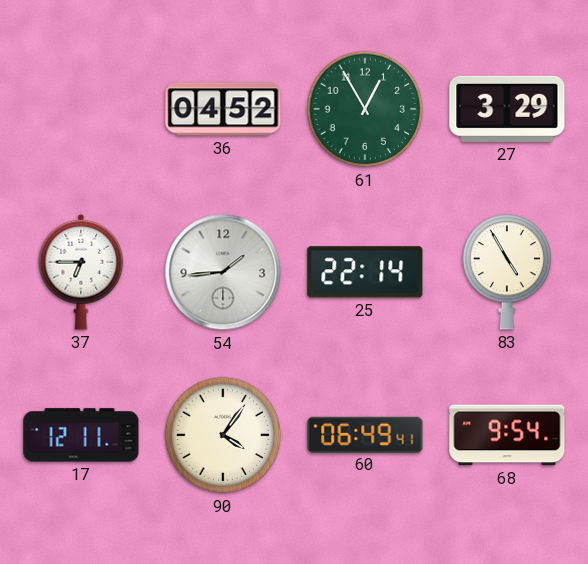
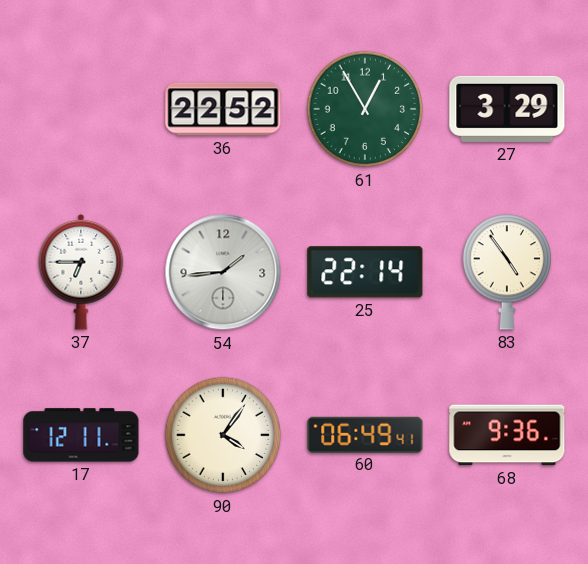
36: 04:52 -> 22:52 (223, 109)
83: 4:55 -> 4:54 (507, 272)
68: 9:54 -> 9:36 (507, 435)
